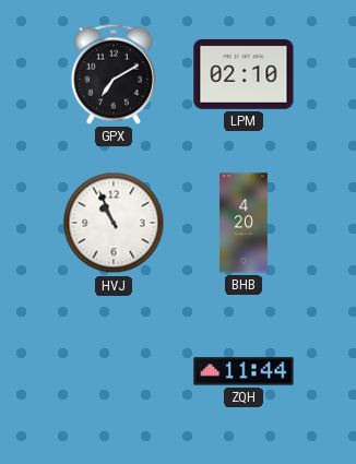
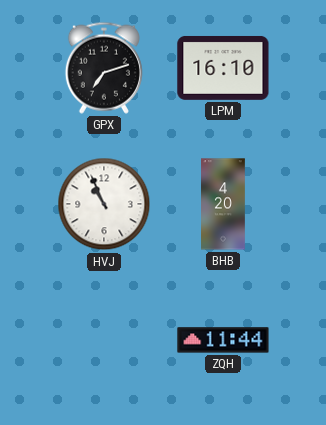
GPX: 7:10 -> 7:12 (104, 68)
LPM: 02:10 -> 16:10 (223, 68)
